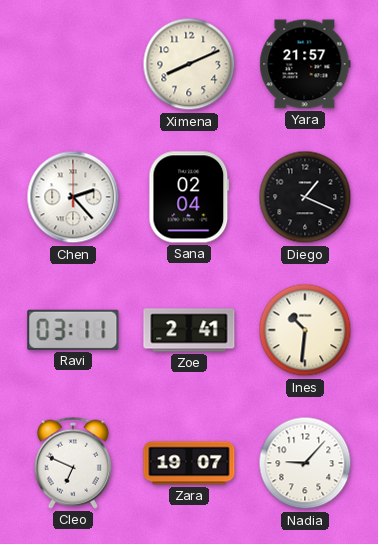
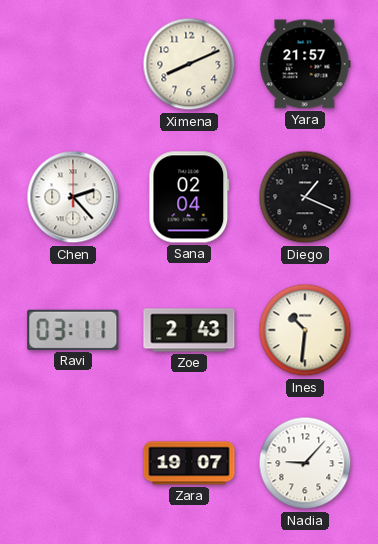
Zoe: 2:41 -> 2:43 (189, 330)
Cleo: 6:49 -> none (73, 463)
